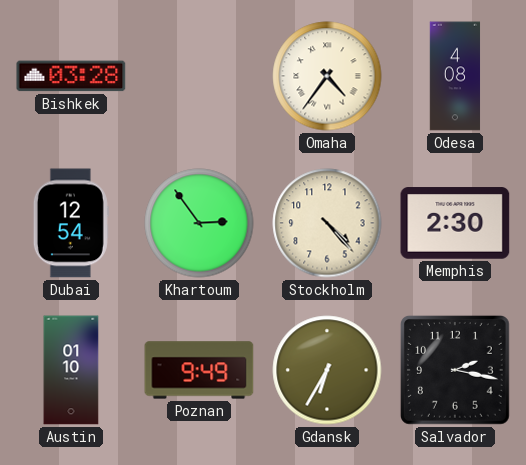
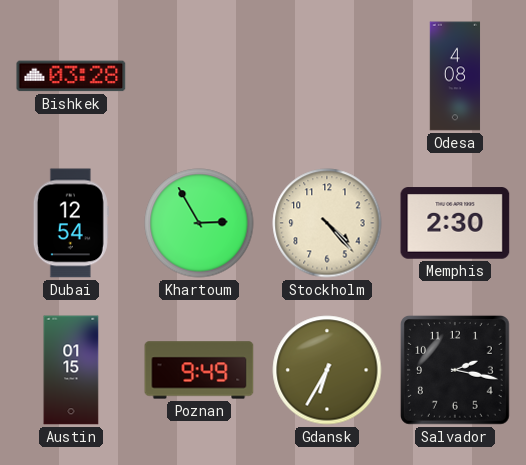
Omaha: 4:36 -> none (327, 76)
Khartoum: 2:54 -> 2:55 (199, 223)
Austin: 01:10 -> 01:15 (71, 370)
